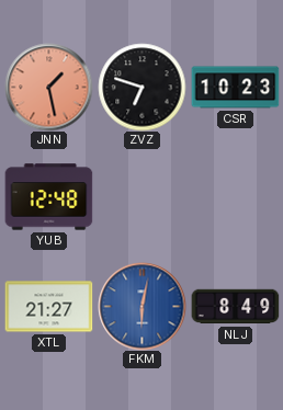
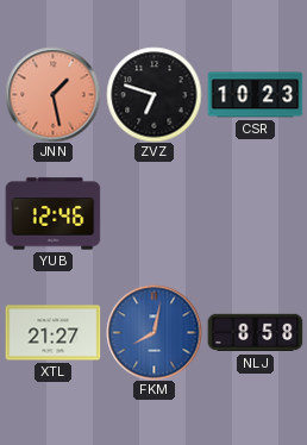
YUB: 12:48 -> 12:46 (52, 214)
FKM: 6:02 -> 8:02 (153, 332)
NLJ: 8:49 -> 8:58 (255, 333)
